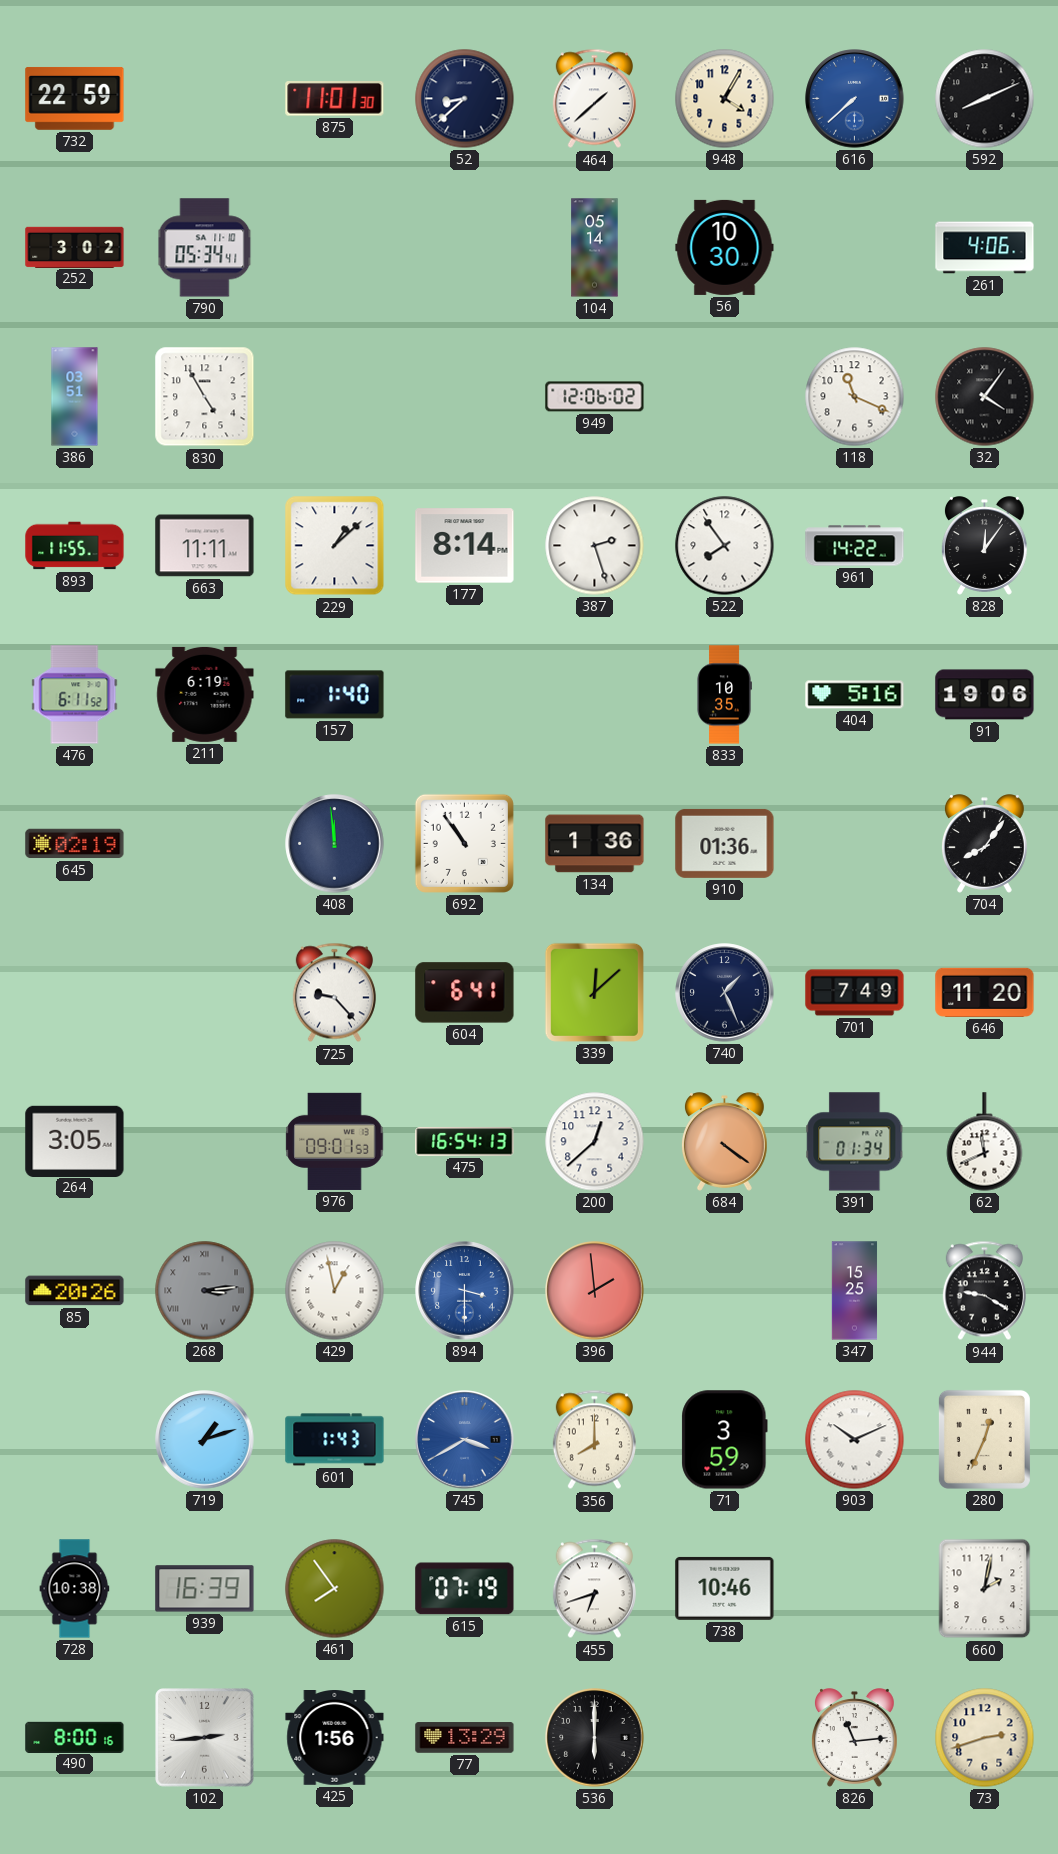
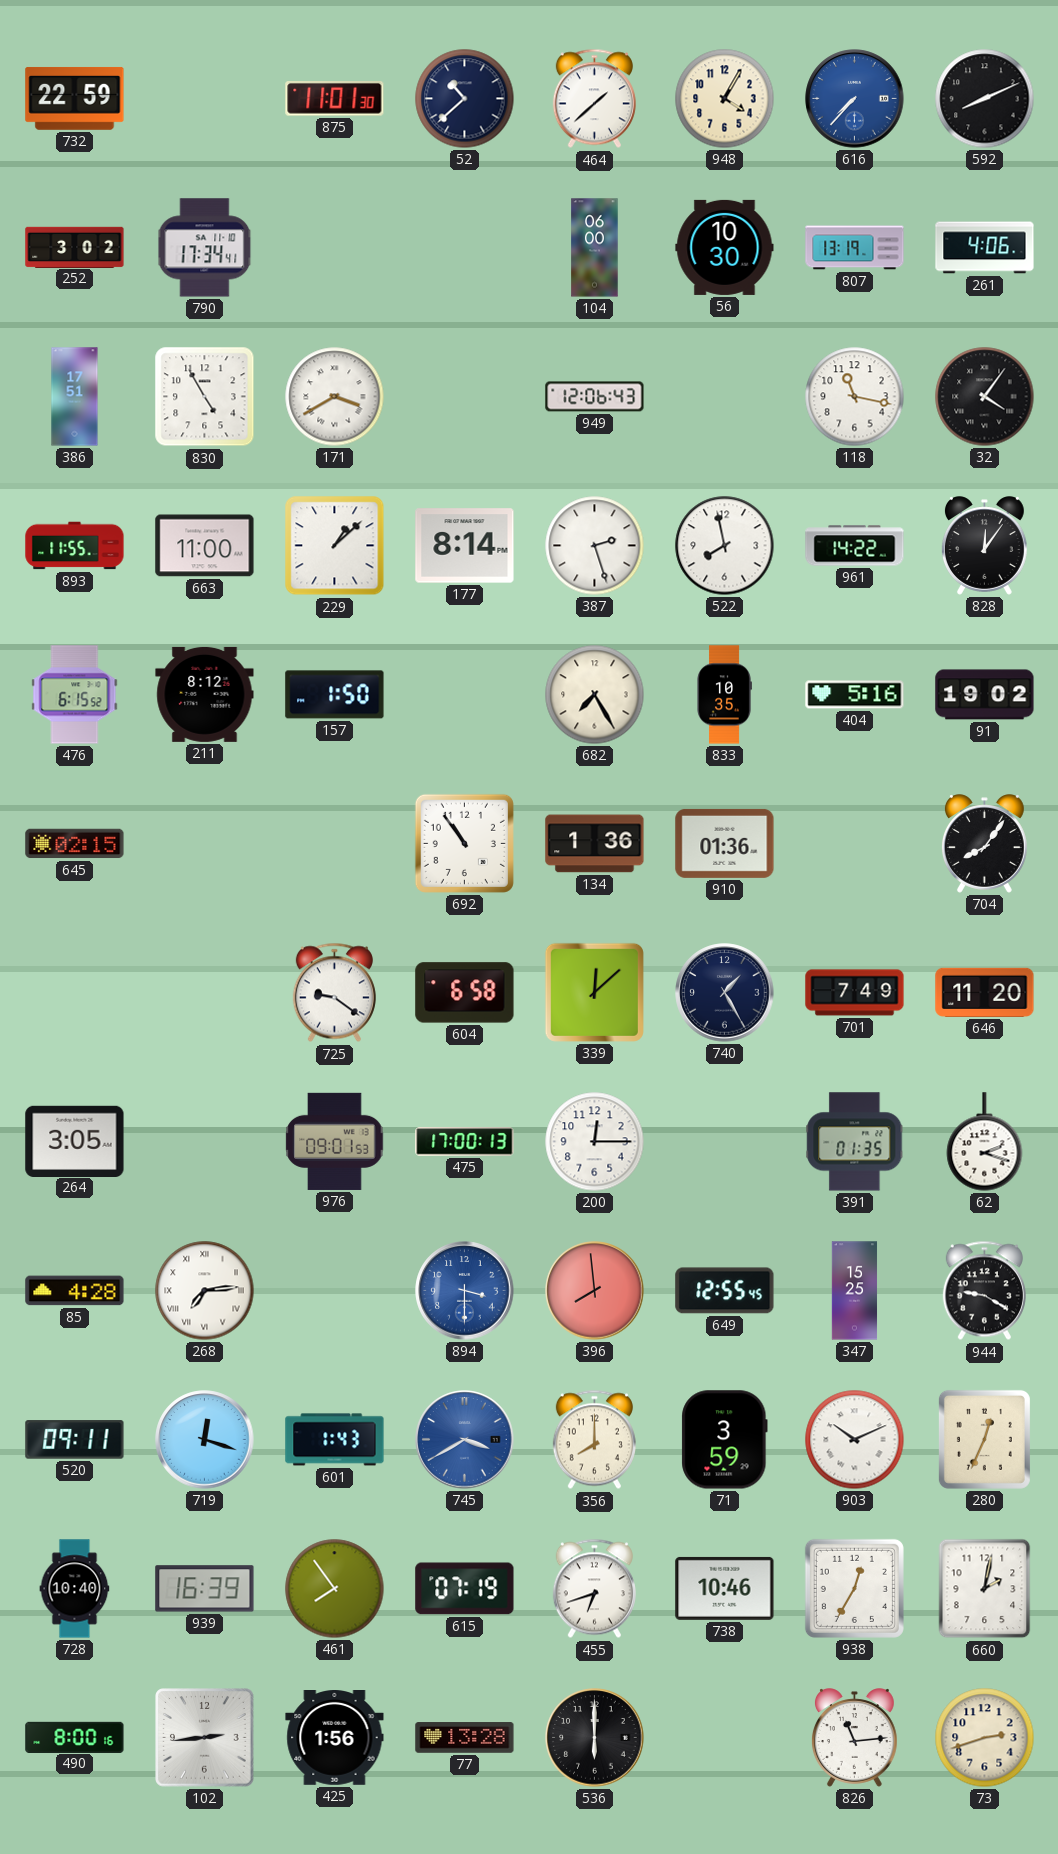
52: 8:38 -> 10:38 (465, 99)
616: 7:38 -> 7:37 (855, 99)
790: 05:34 -> 17:34 (205, 248)
104: 05:14 -> 06:00 (595, 248)
807: none -> 13:19 (855, 248)
386: 03:51 -> 17:51 (75, 397)
171: none -> 3:40 (335, 397)
949: 12:06:02 -> 12:06:43 (595, 397)
118: 11:19 -> 11:17 (855, 397)
663: 11:11 -> 11:00 (205, 546)
522: 7:54 -> 7:58 (725, 546)
476: 6:11 -> 6:15 (75, 695)
211: 6:19 -> 8:12 (205, 694)
157: 1:40 -> 1:50 (335, 695)
682: none -> 7:25 (595, 695)
91: 19:06 -> 19:02 (985, 695)
645: 02:19 -> 02:15 (75, 844)
408: 11:59 -> none (335, 844)
725: 9:23 -> 9:21 (334, 993)
604: 6:41 -> 6:58 (465, 993)
740: 1:26 -> 1:25 (725, 993)
475: 16:54 -> 17:00 (465, 1142)
200: 12:38 -> 12:15 (595, 1142)
684: 4:21 -> none (724, 1142)
391: 01:34 -> 01:35 (855, 1142)
62: 11:41 -> 2:18 (985, 1142)
85: 20:26 -> 4:28 (75, 1291)
268: 3:14 -> 7:14 (205, 1291)
268 dial: grey -> white (205, 1291)
429: 12:58 -> none (335, 1291)
396: 1:59 -> 7:59 (595, 1291)
649: none -> 12:55 (725, 1291)
520: none -> 09:11 (75, 1440)
719: 1:12 -> 12:18 (205, 1440)
728: 10:38 -> 10:40 (75, 1589)
938: none -> 12:35 (854, 1588)
77: 13:29 -> 13:28 (465, 1738)
